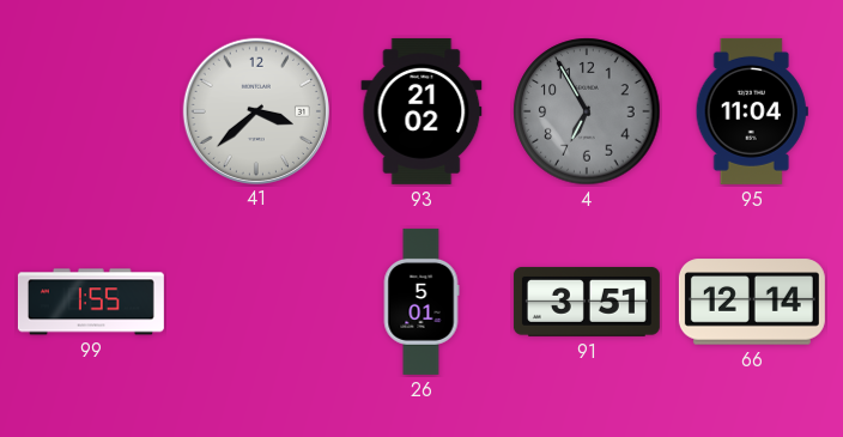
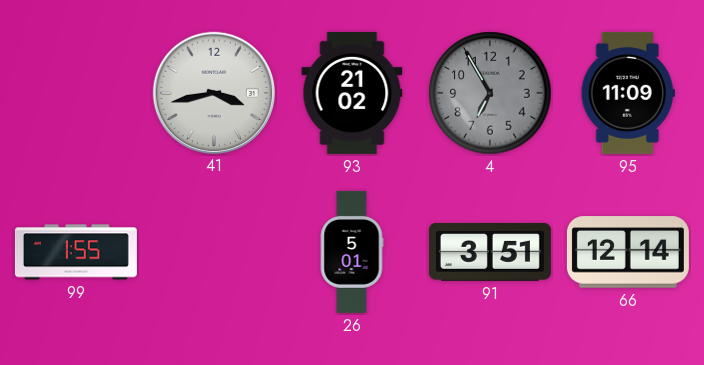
41: 3:38 -> 3:43 (213, 92)
95: 11:04 -> 11:09 (628, 93)
